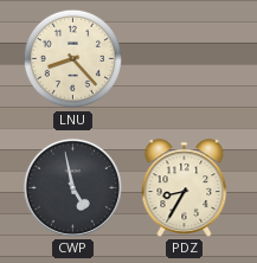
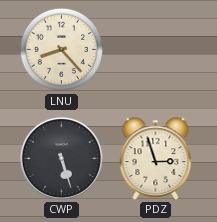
CWP: 4:58 -> 5:27 (61, 158)
PDZ: 8:35 -> 2:57 (156, 159)
